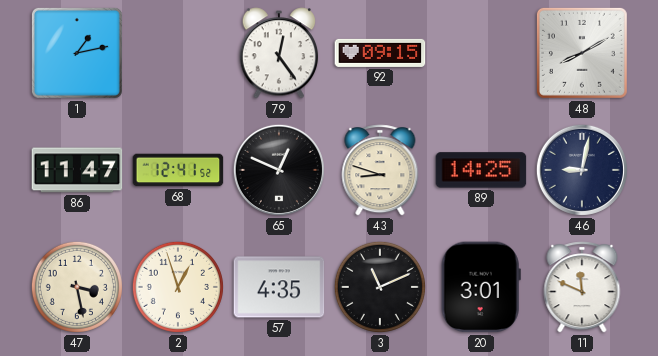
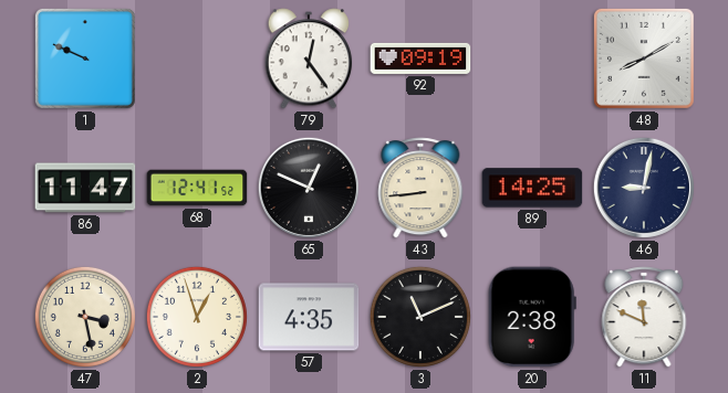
1: 1:13 -> 9:49 (85, 59)
92: 09:15 -> 09:19 (420, 59)
43: 8:48 -> 8:44 (420, 188)
20: 3:01 -> 2:38 (532, 317)
